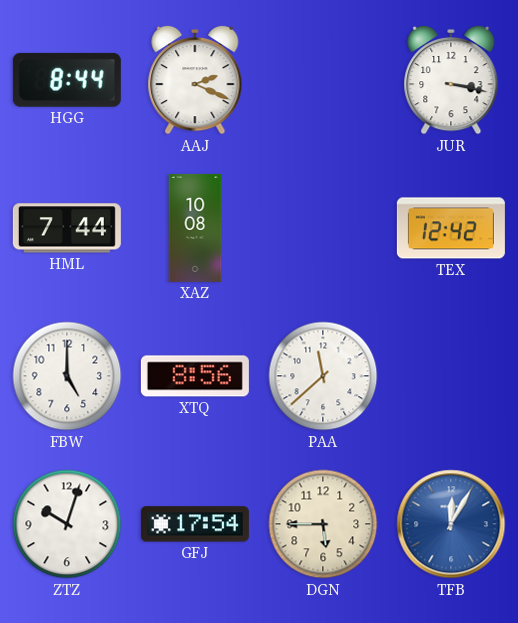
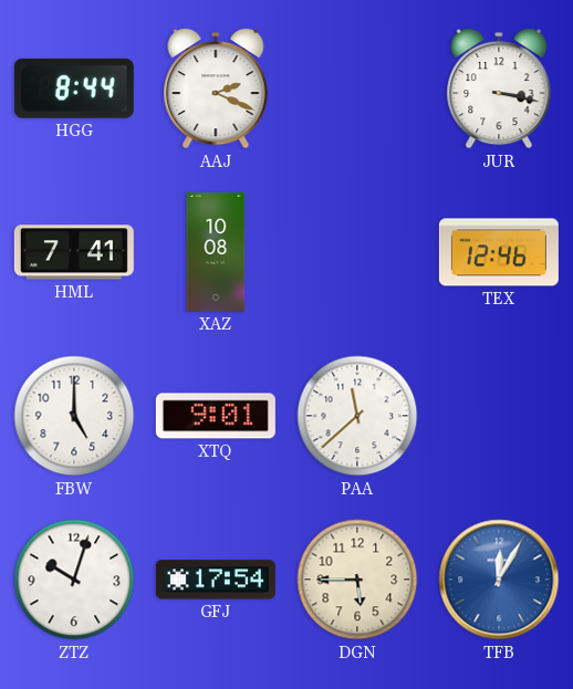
HML: 7:44 -> 7:41 (74, 252)
TEX: 12:42 -> 12:46 (499, 252)
XTQ: 8:56 -> 9:01 (216, 416)
